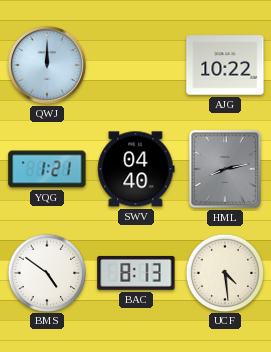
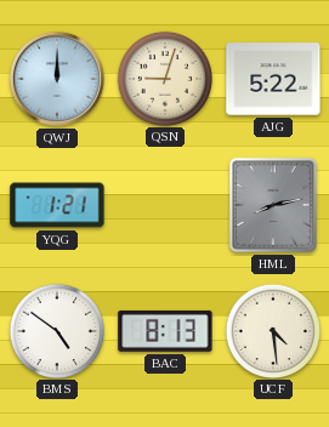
QSN: none -> 9:03 (164, 78)
AJG: 10:22 -> 5:22 (273, 79)
SWV: 04:40 -> none (136, 169)
